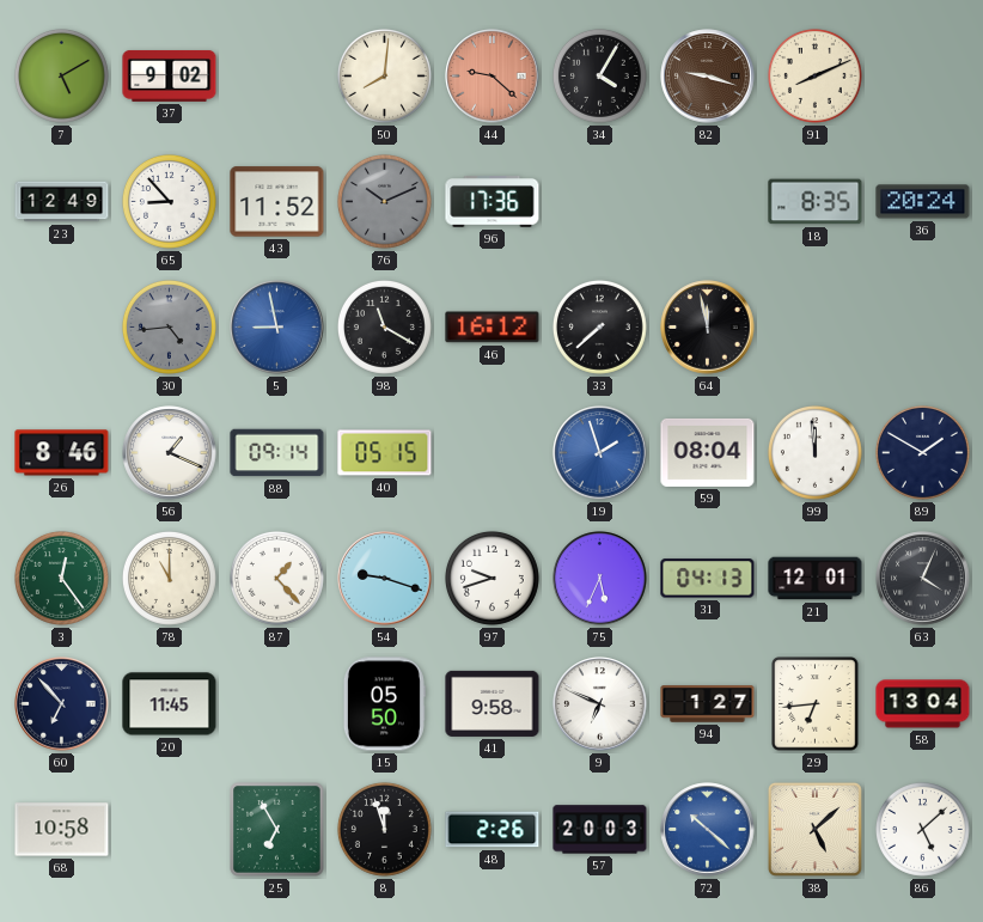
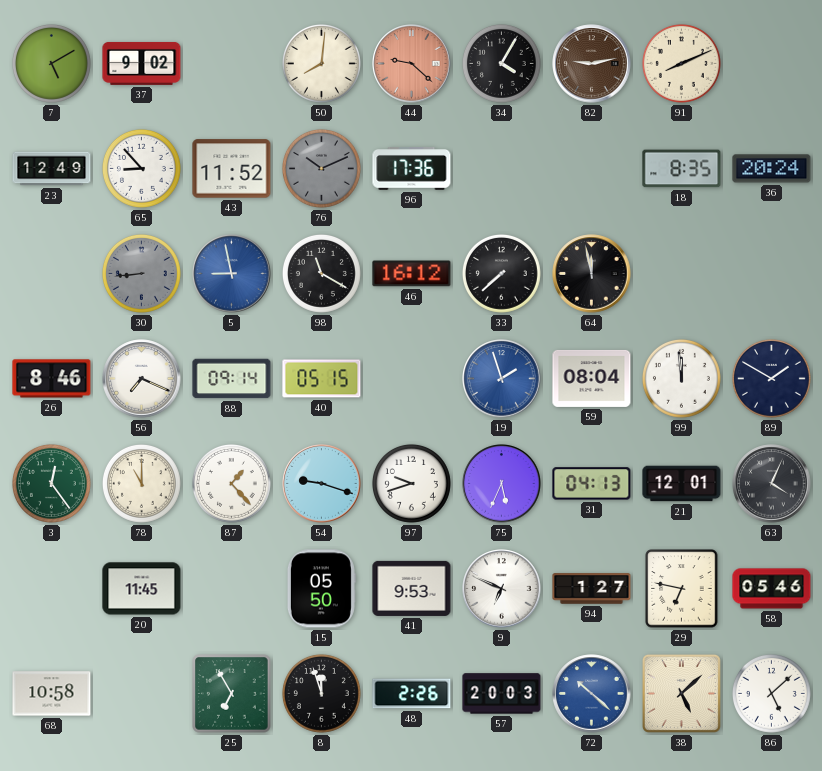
82: 9:18 -> 9:13 (592, 64)
30: 4:44 -> 8:44 (141, 273)
56: 1:19 -> 7:19 (142, 379)
60: 6:53 -> none (62, 704)
41: 9:58 -> 9:53 (412, 588)
29: 6:44 -> 6:47 (682, 589)
58: 13:04 -> 05:46 (772, 589)
